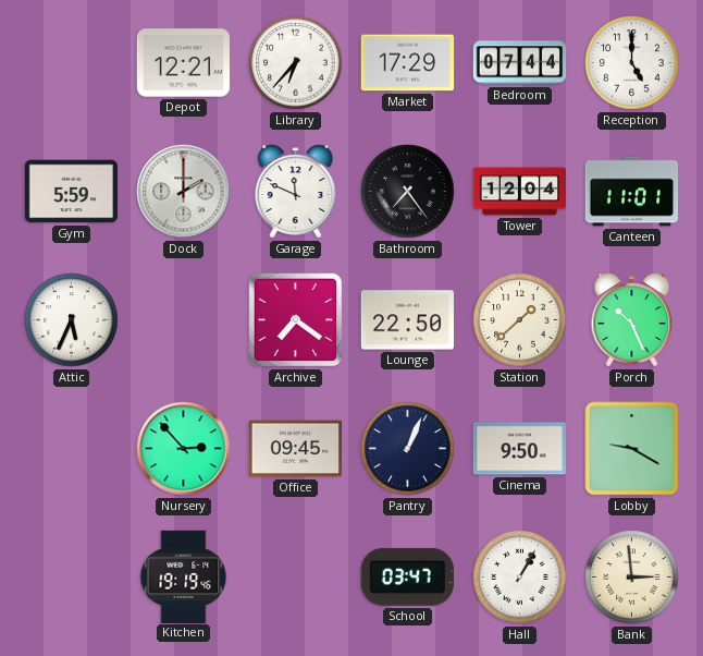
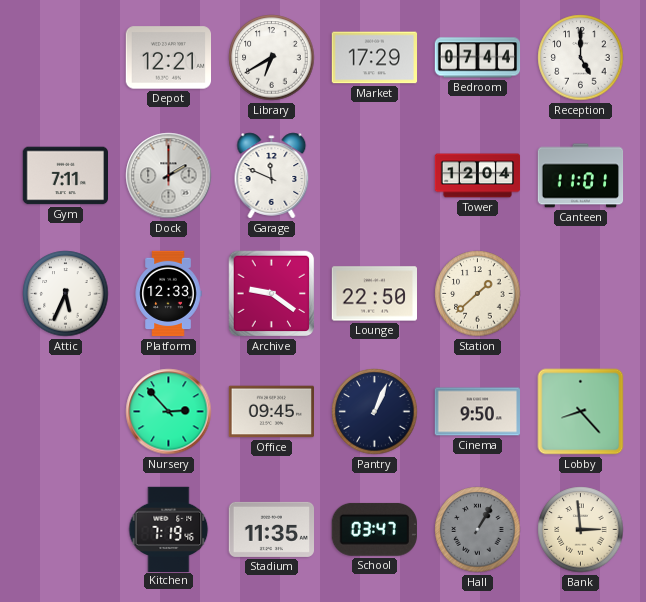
Library: 6:37 -> 6:40 (272, 58)
Gym: 5:59 -> 7:11 (66, 176)
Bathroom: 7:24 -> none (408, 192)
Platform: none -> 12:33 (168, 294)
Archive: 7:21 -> 9:21 (272, 294)
Porch: 10:26 -> none (632, 320)
Lobby: 9:20 -> 8:23 (581, 412)
Kitchen: 19:19 -> 7:19 (169, 529)
Stadium: none -> 11:35 (272, 529)
Hall dial: white -> grey (478, 530)
